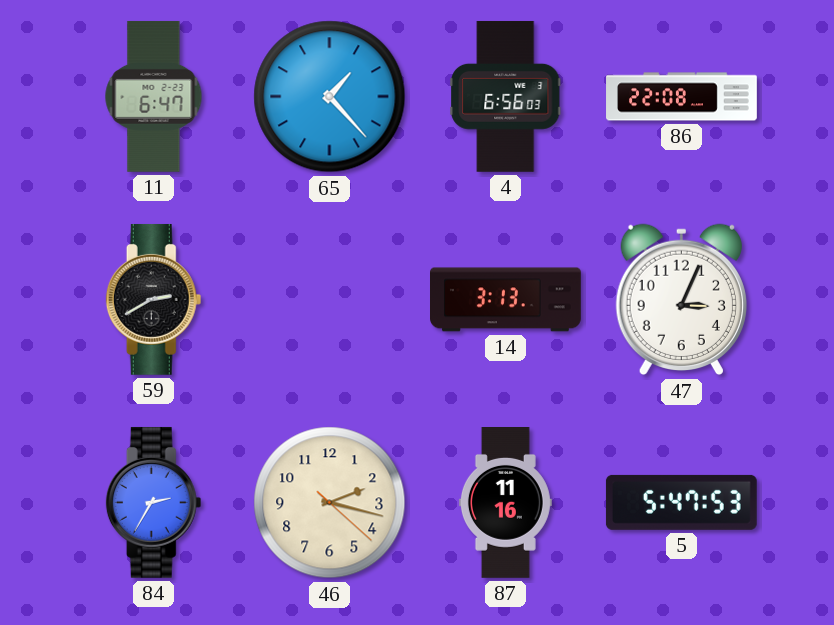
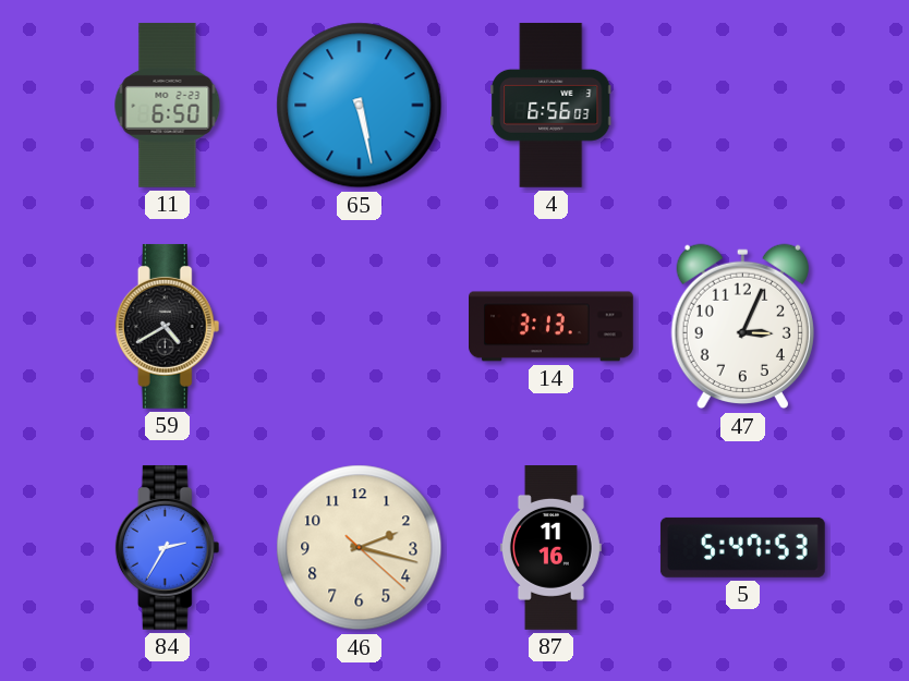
11: 6:47 -> 6:50 (168, 105)
65: 1:23 -> 5:28 (360, 106)
86: 22:08 -> none (682, 97)
59: 2:40 -> 4:40 (168, 326)
